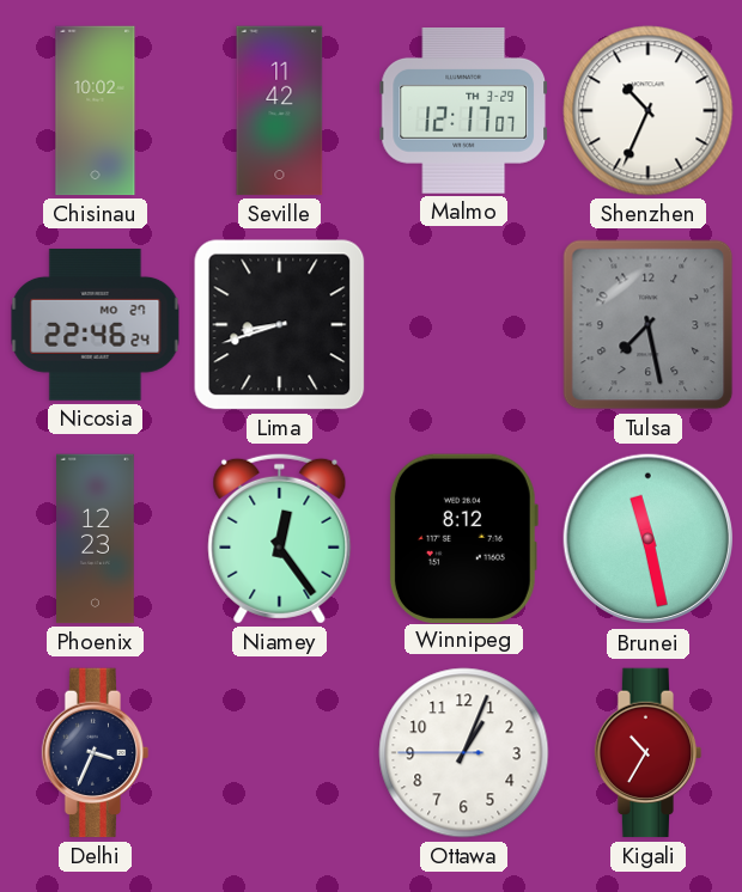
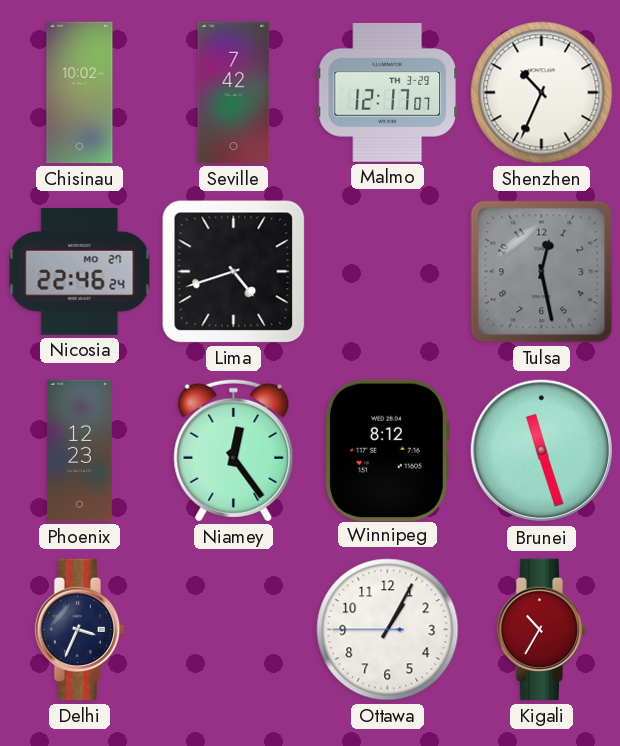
Seville: 11:42 -> 7:42 (234, 93)
Lima: 8:42 -> 4:42 (234, 272)
Tulsa: 7:28 -> 12:28 (542, 272)
Brunei: 11:28 -> 11:27 (542, 451)
Ottawa: 1:03 -> 1:04 (388, 630)
